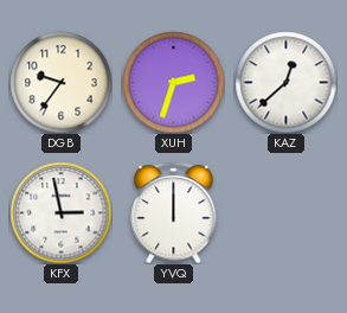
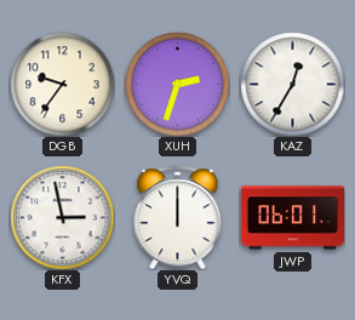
KAZ: 12:38 -> 12:35 (292, 84)
JWP: none -> 06:01 (292, 218)
